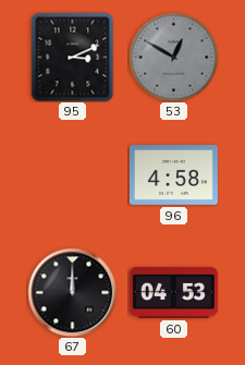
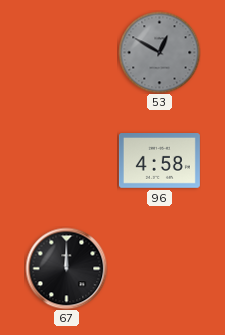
95: 3:11 -> none (73, 57)
60: 04:53 -> none (173, 292)
